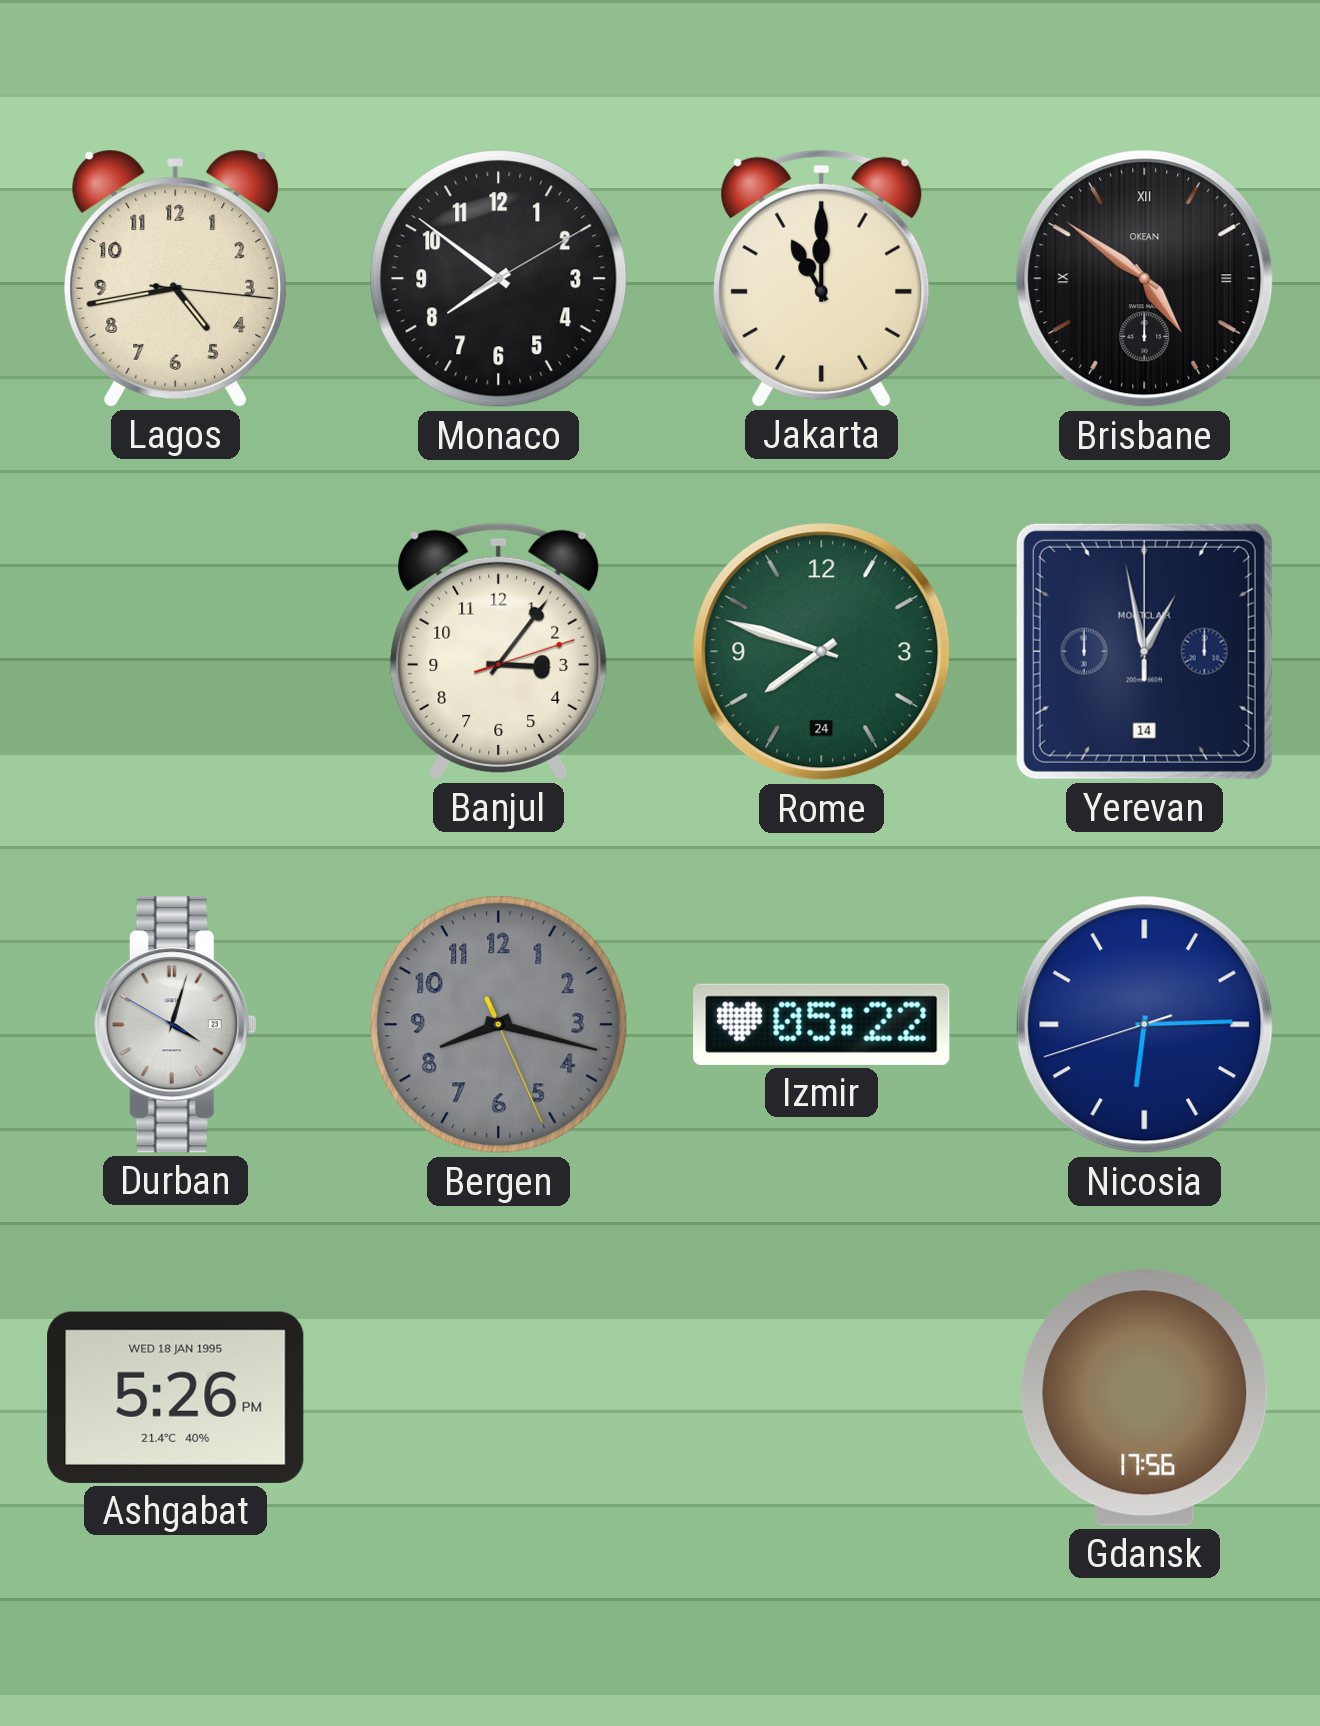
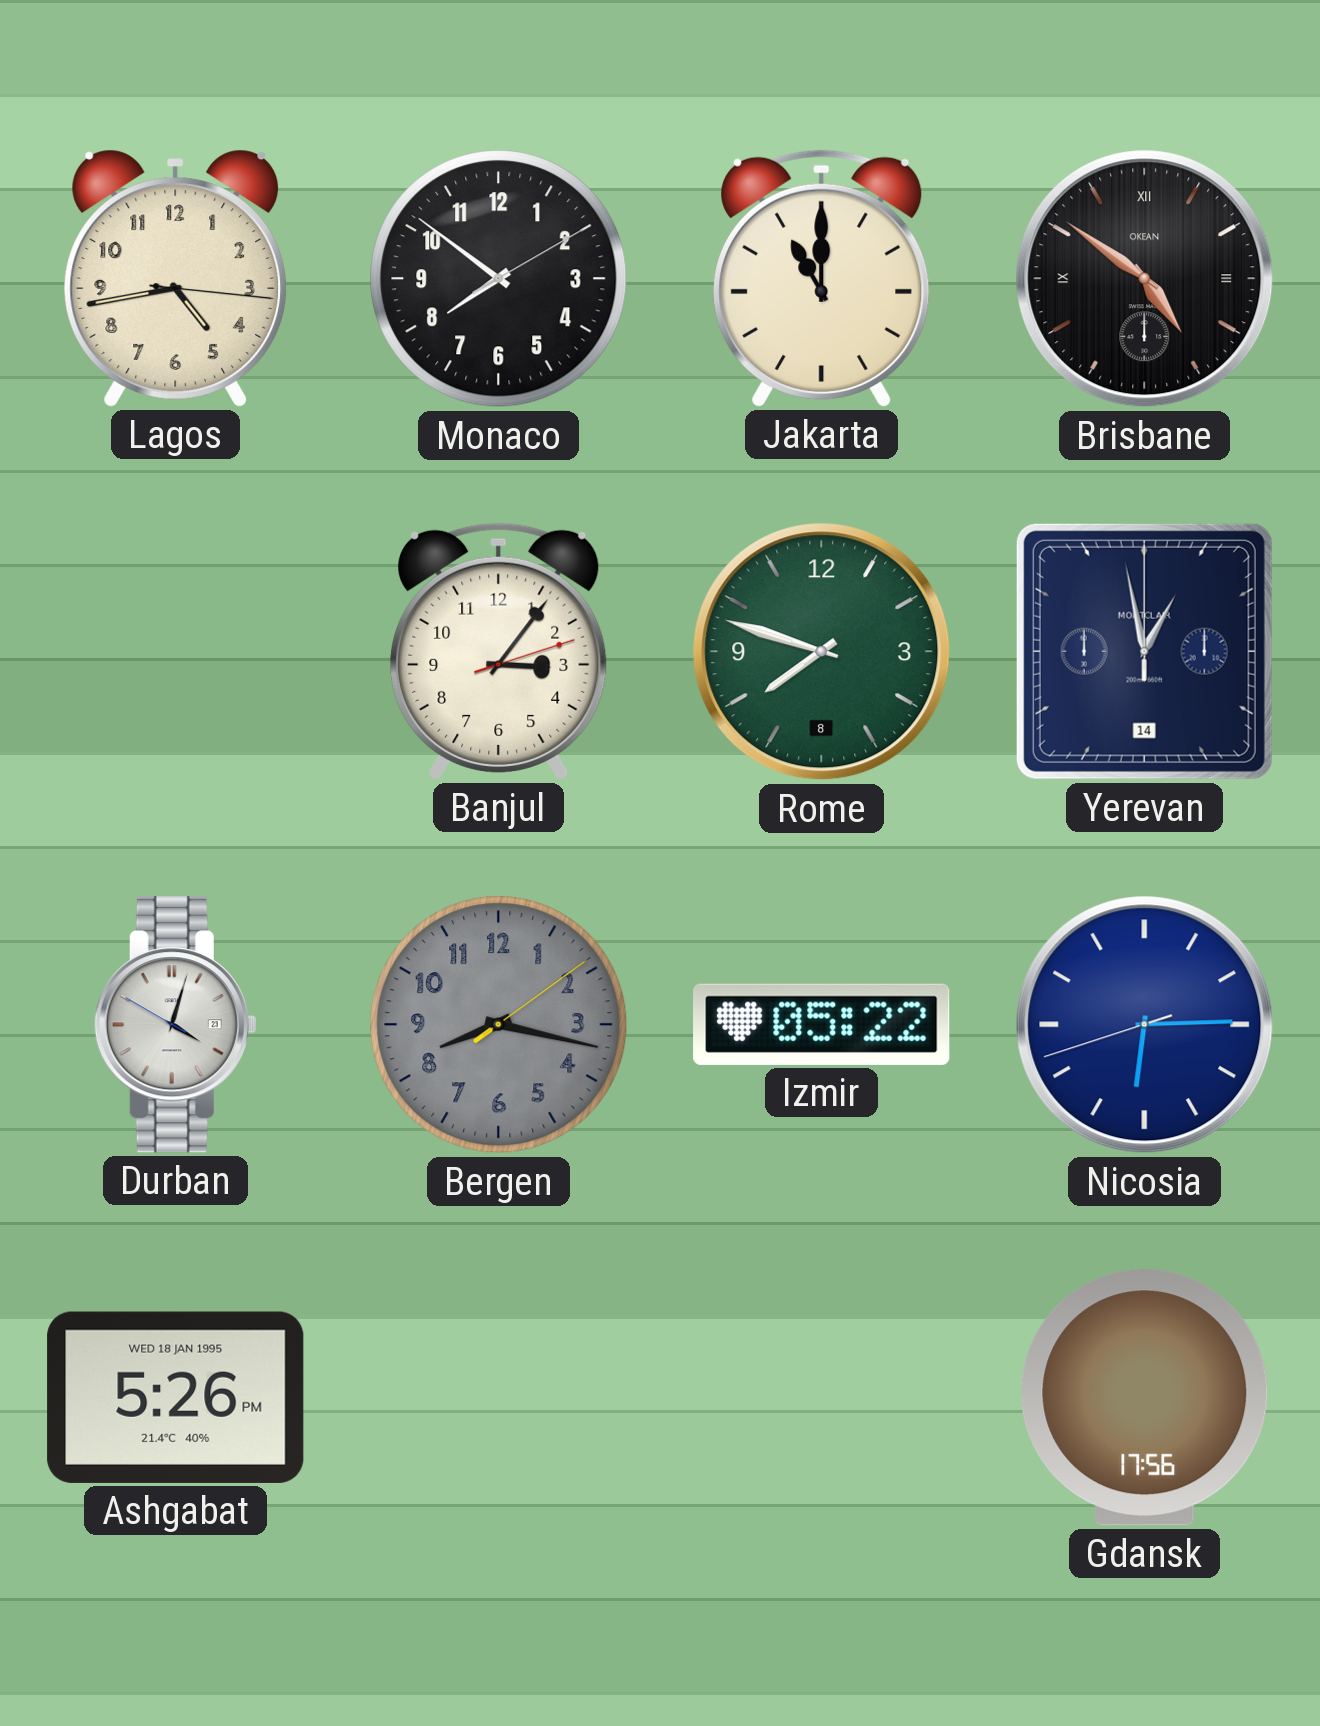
Rome date: 24 -> 8 (822, 652)
Bergen: 8:17:26 -> 8:17:09 (499, 1025)
